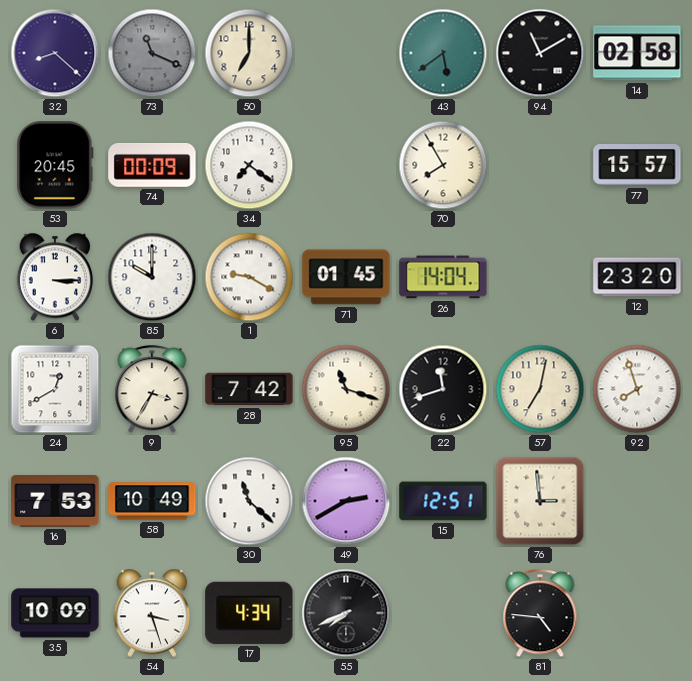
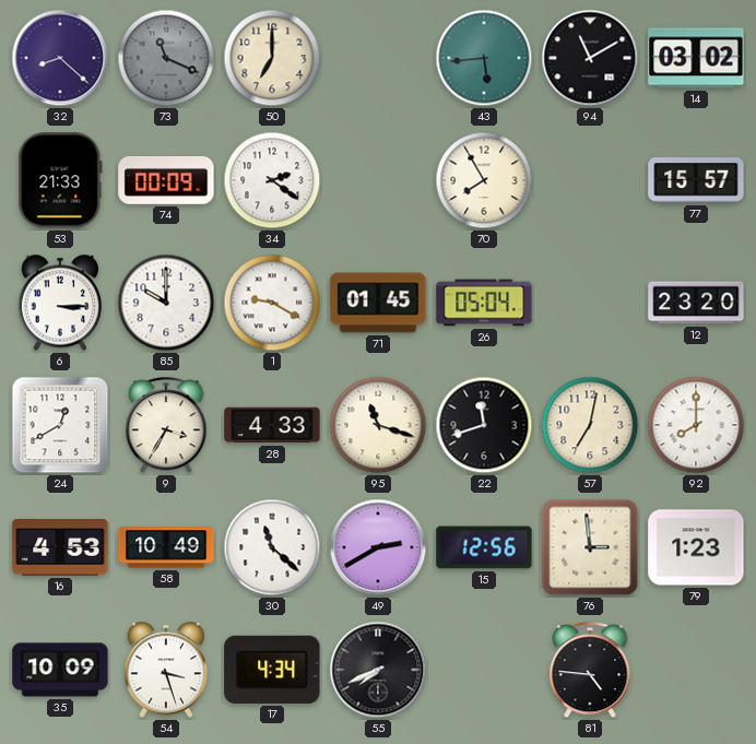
43: 5:39 -> 5:44 (484, 58)
14: 02:58 -> 03:02 (696, 58)
53: 20:45 -> 21:33 (60, 180)
34: 7:21 -> 2:21 (272, 180)
26: 14:04 -> 05:04 (484, 303)
28: 7:42 -> 4:33 (272, 425)
92: 7:57 -> 8:00 (696, 425)
16: 7:53 -> 4:53 (60, 548)
15: 12:51 -> 12:56 (484, 547)
79: none -> 1:23 (696, 547)
